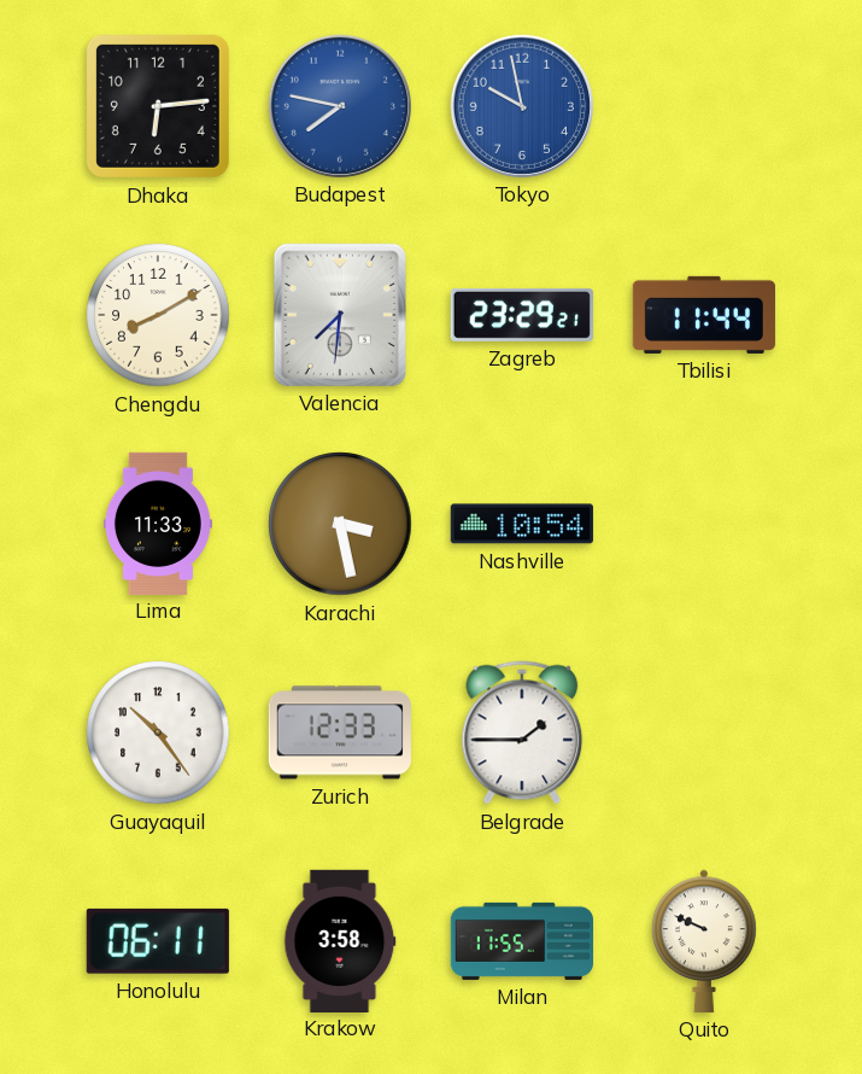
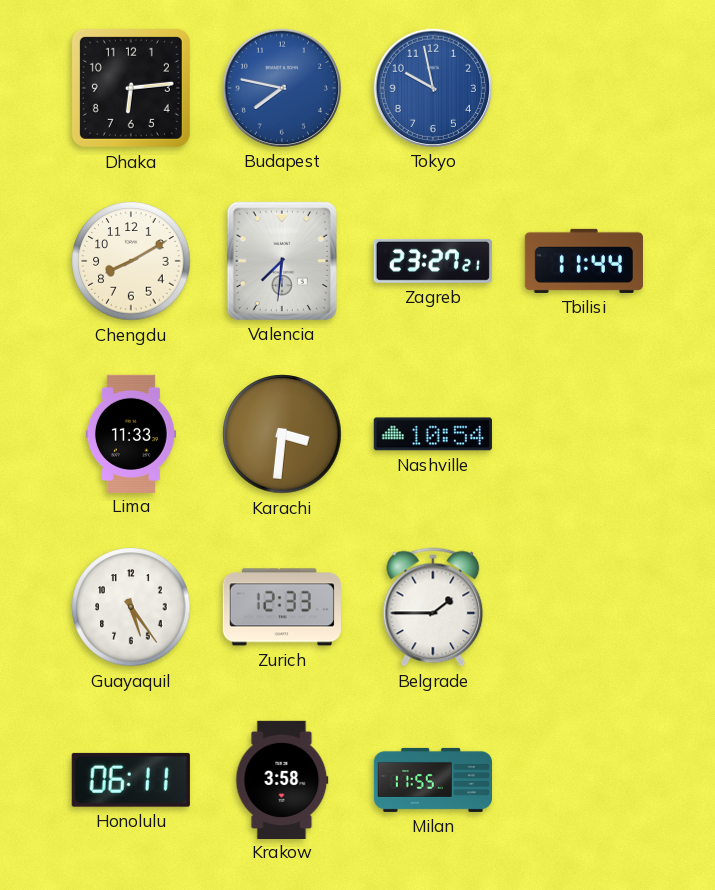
Zagreb: 23:29 -> 23:27 (433, 261)
Karachi: 3:28 -> 3:31 (282, 434)
Guayaquil: 10:24 -> 5:24 (131, 607)
Quito: 9:49 -> none (704, 941)
